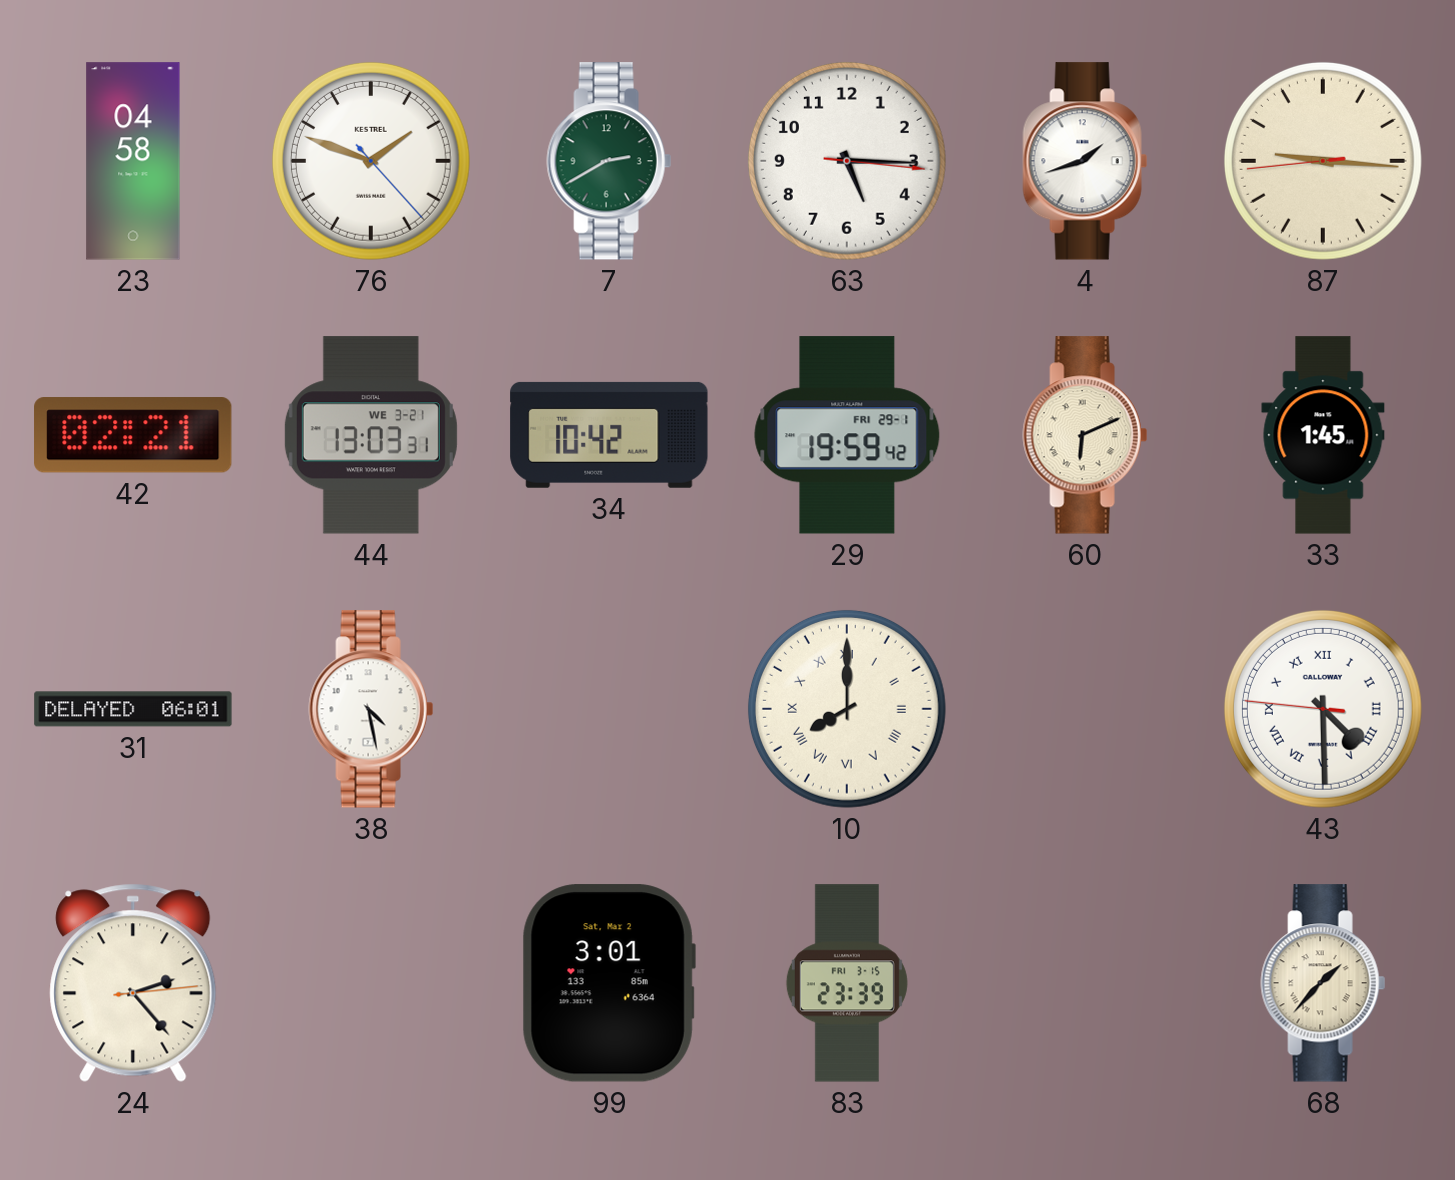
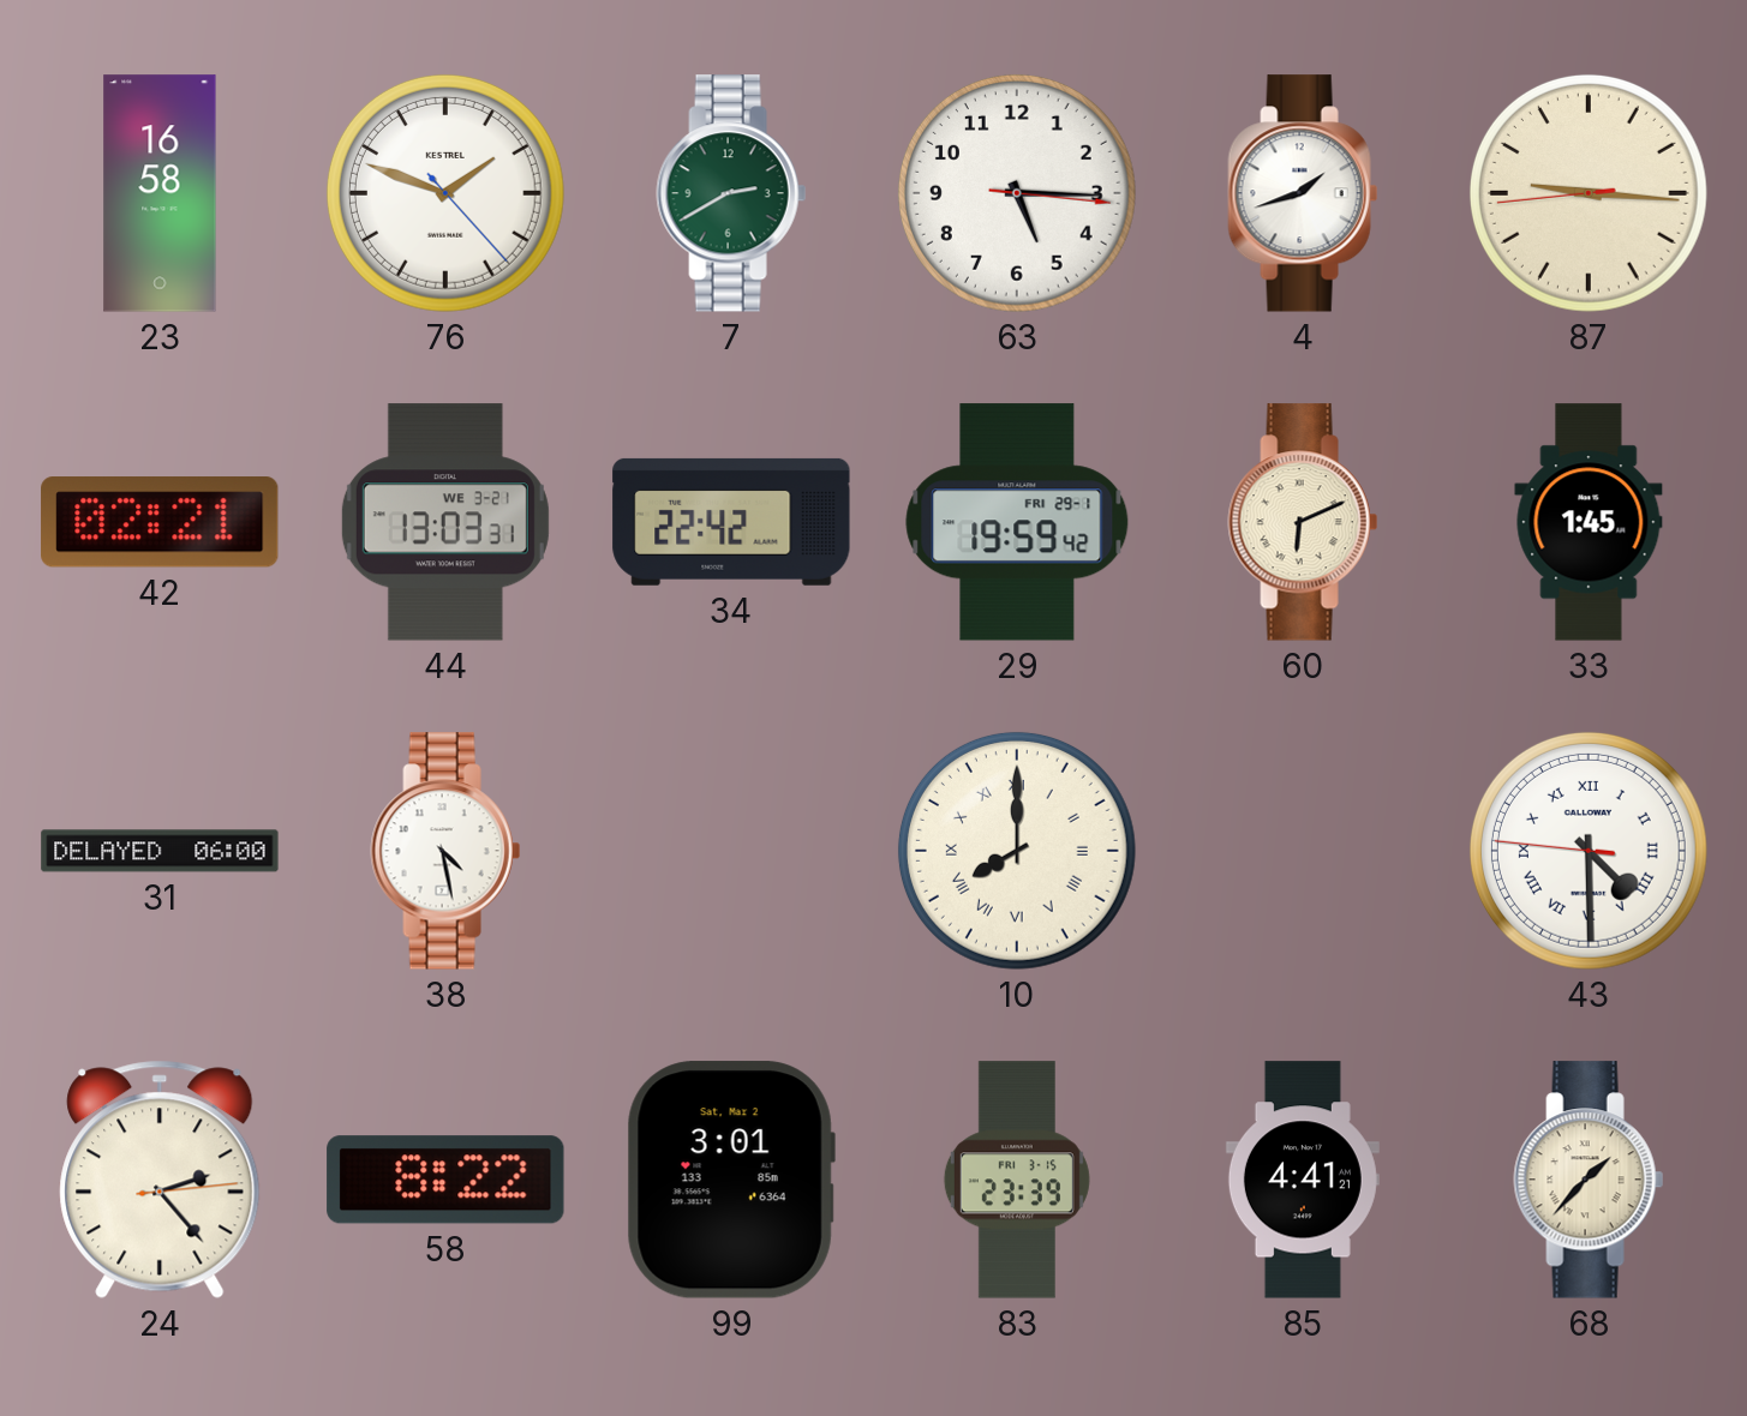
23: 04:58 -> 16:58 (160, 193)
34: 10:42 -> 22:42 (731, 522)
31: 06:01 -> 06:00 (160, 851)
58: none -> 8:22 (445, 1180)
85: none -> 4:41 (1303, 1180)
